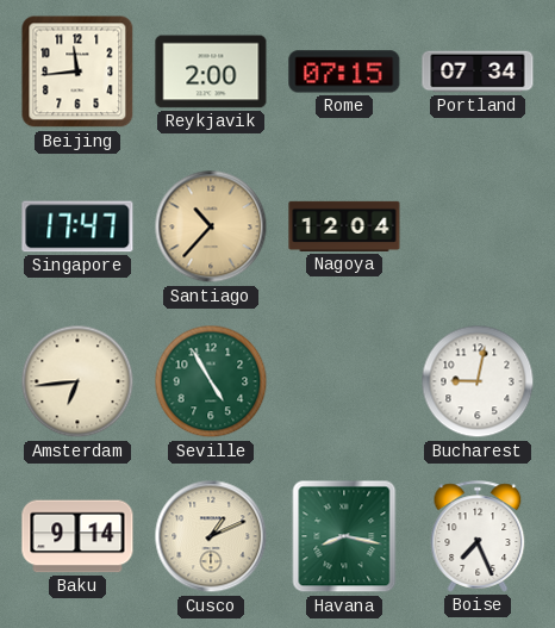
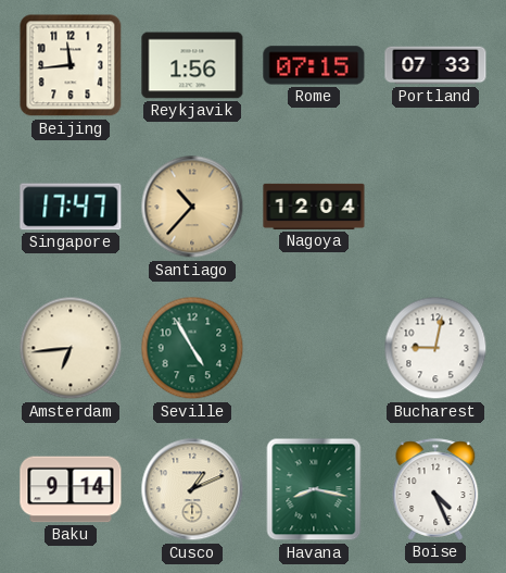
Reykjavik: 2:00 -> 1:56 (192, 65)
Portland: 07:34 -> 07:33 (435, 65)
Boise: 7:26 -> 4:26 (435, 489)
